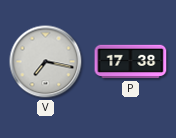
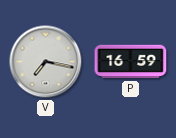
P: 17:38 -> 16:59 (131, 62)
